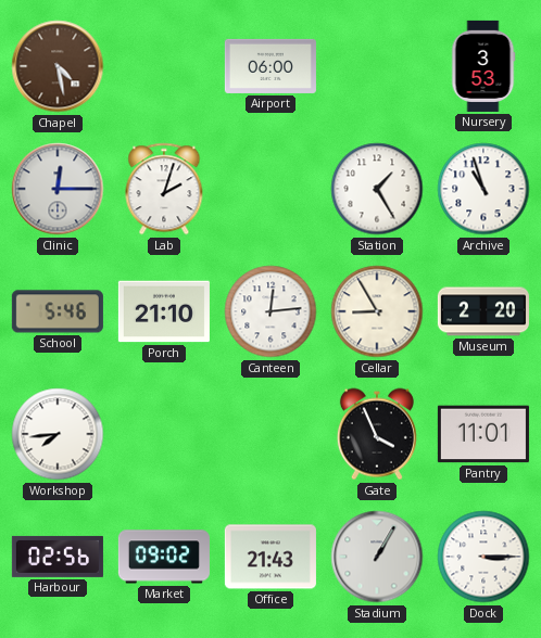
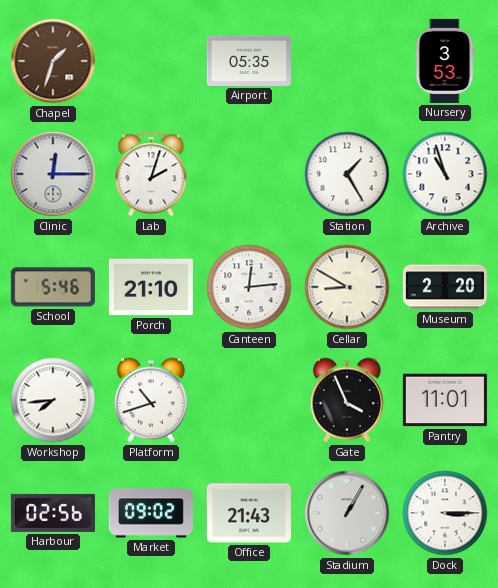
Chapel: 4:28 -> 1:33 (53, 61)
Airport: 06:00 -> 05:35 (249, 61)
Cellar: 8:55 -> 8:50 (347, 287)
Platform: none -> 10:42 (151, 400)
